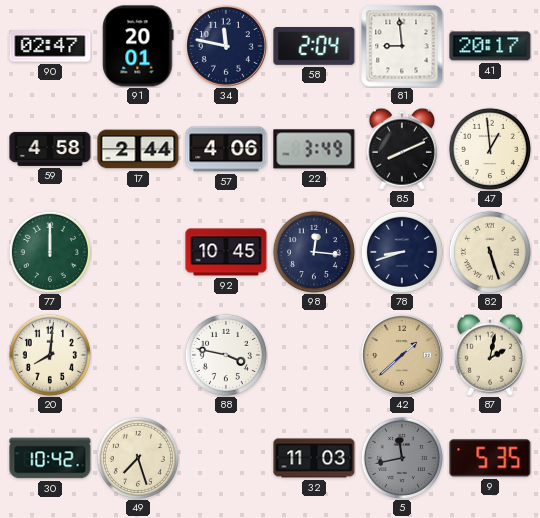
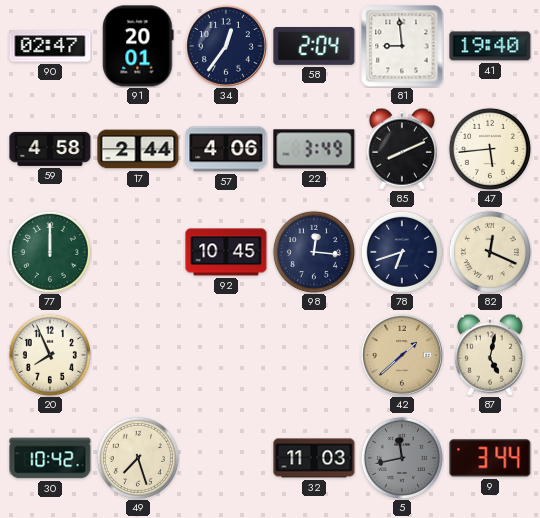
34: 11:47 -> 12:36 (226, 46)
41: 20:17 -> 19:40 (490, 46)
47: 12:59 -> 5:44 (490, 149)
78: 8:42 -> 6:42 (402, 252)
82: 5:27 -> 12:19 (490, 252)
20: 8:01 -> 7:56 (50, 355)
88: 3:47 -> none (226, 355)
87: 2:02 -> 5:02 (490, 355)
9: 5:35 -> 3:44 (490, 458)
